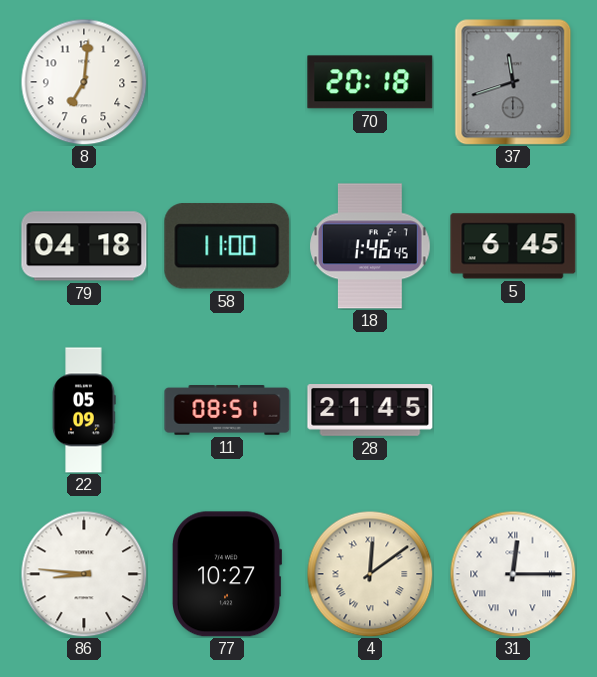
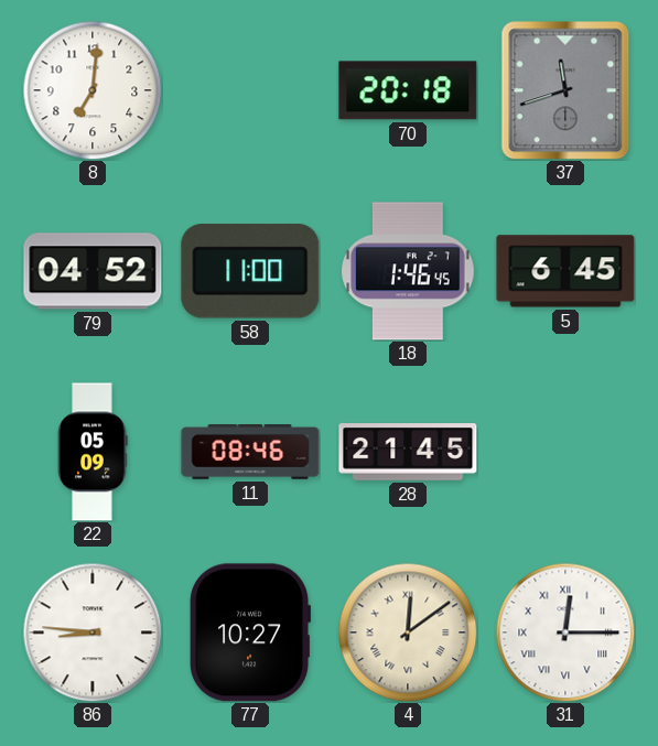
79: 04:18 -> 04:52 (93, 271)
11: 08:51 -> 08:46 (250, 453)
